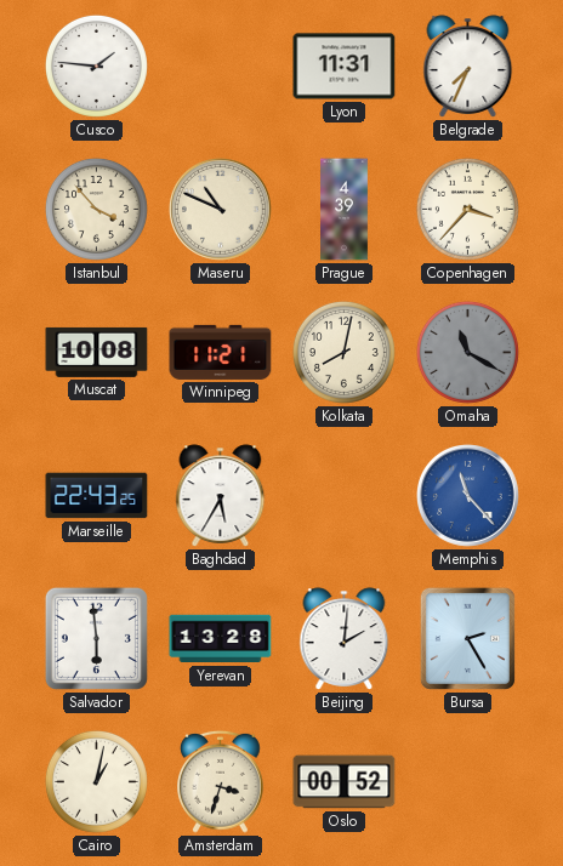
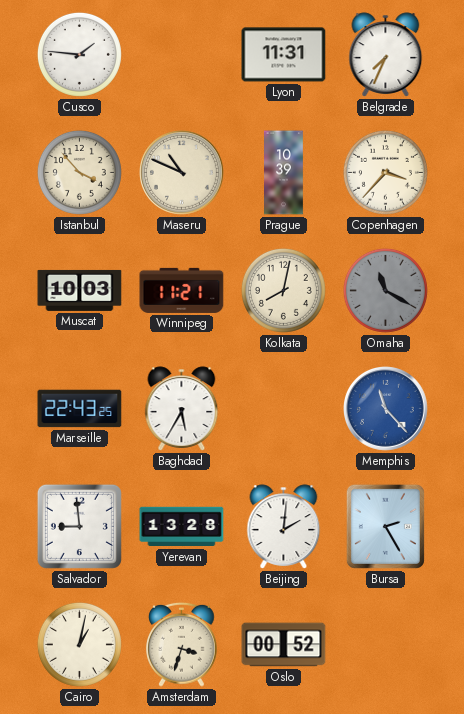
Prague: 4:39 -> 10:39 (284, 173)
Muscat: 10:08 -> 10:03 (80, 290)
Salvador: 5:59 -> 8:59 (79, 526)
